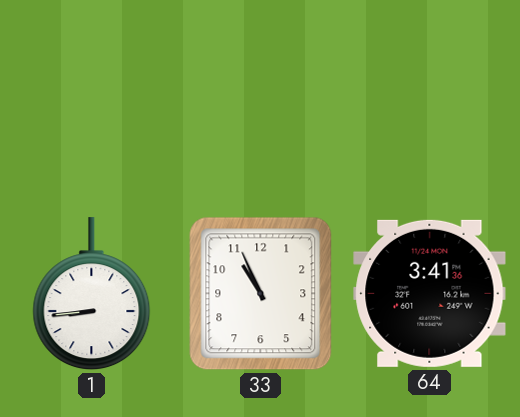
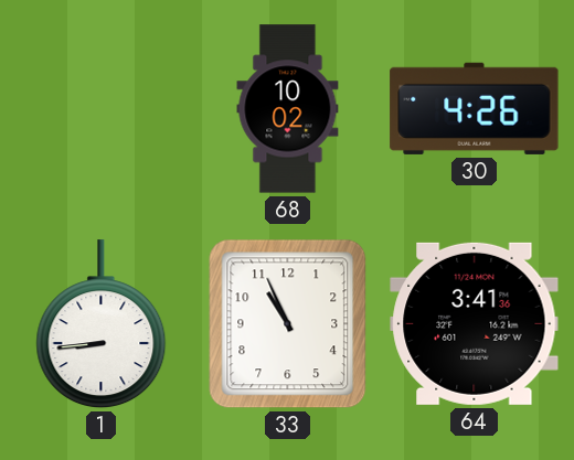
68: none -> 10:02 (288, 109)
30: none -> 4:26 (475, 108)
